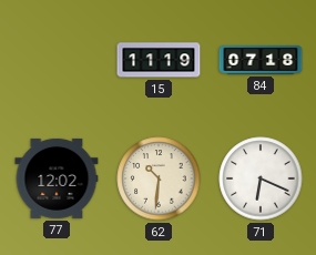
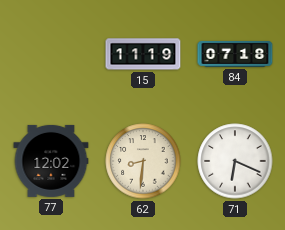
62: 10:31 -> 8:31 (143, 161)
